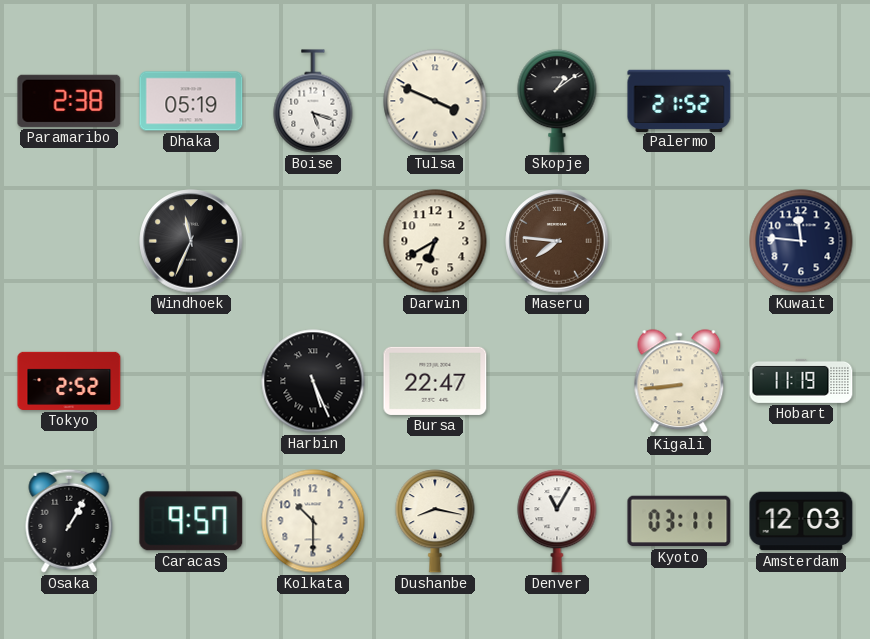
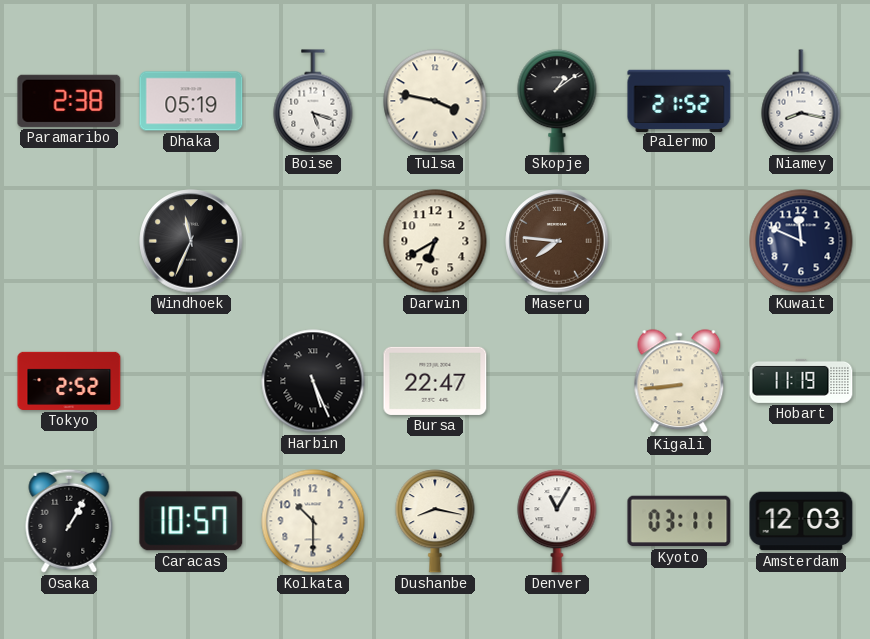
Tulsa: 3:49 -> 3:47 (435, 101)
Niamey: none -> 8:17 (801, 101)
Kuwait: 11:46 -> 11:49 (801, 241)
Caracas: 9:57 -> 10:57 (191, 521)
